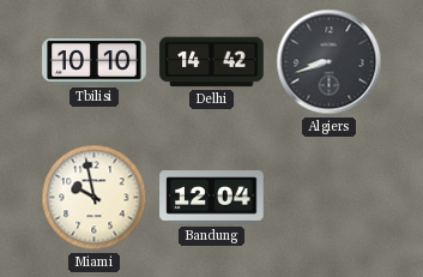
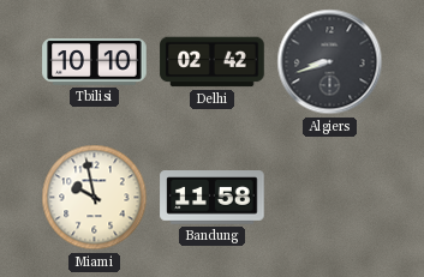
Delhi: 14:42 -> 02:42 (213, 62)
Bandung: 12:04 -> 11:58 (213, 198)
